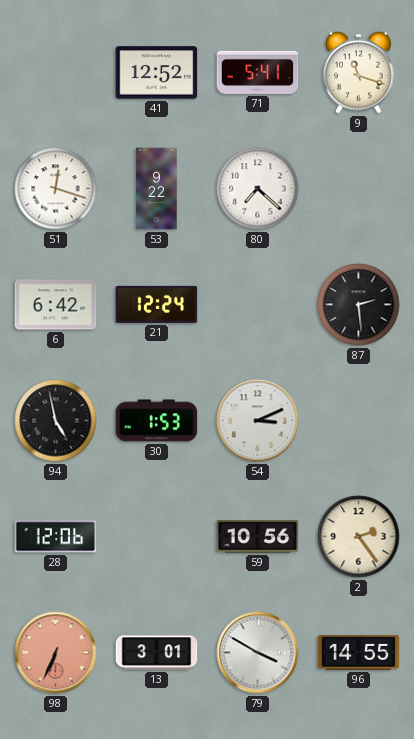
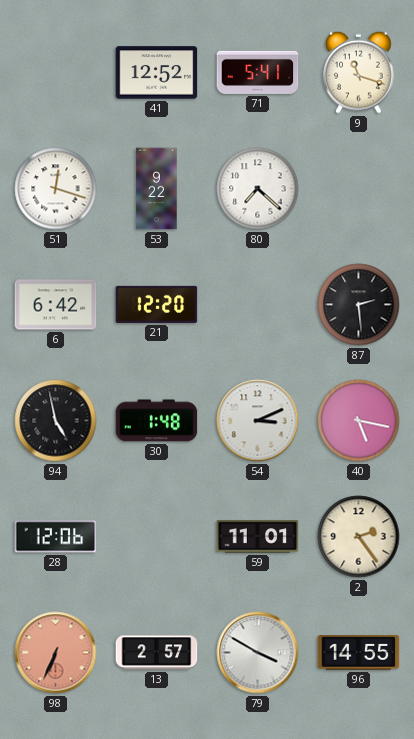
21: 12:24 -> 12:20 (157, 304)
30: 1:53 -> 1:48 (157, 421)
40: none -> 5:17 (359, 421)
59: 10:56 -> 11:01 (258, 537)
13: 3:01 -> 2:57 (157, 653)
